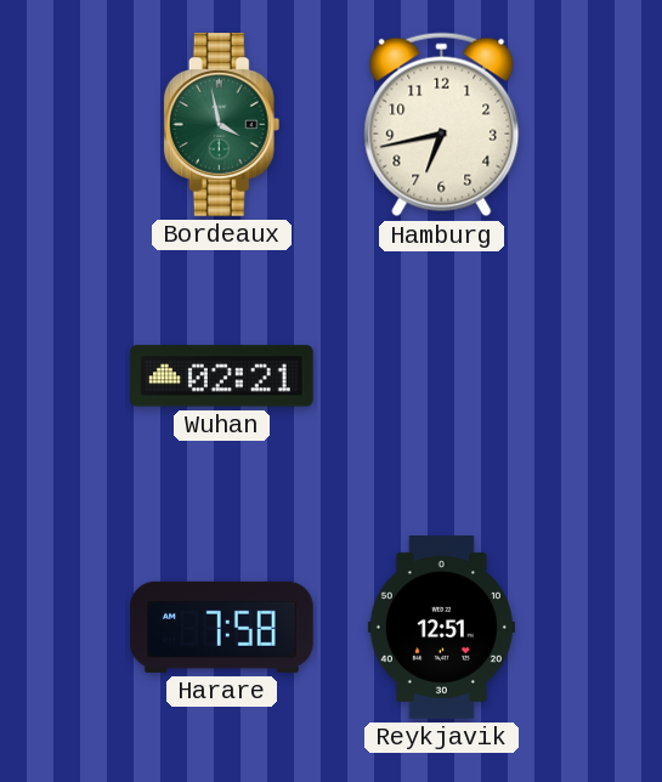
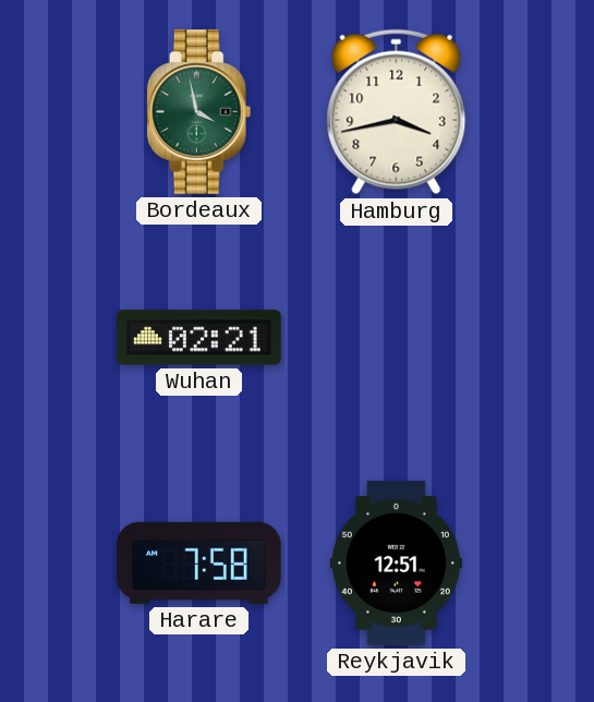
Hamburg: 6:43 -> 3:43 (397, 112)
